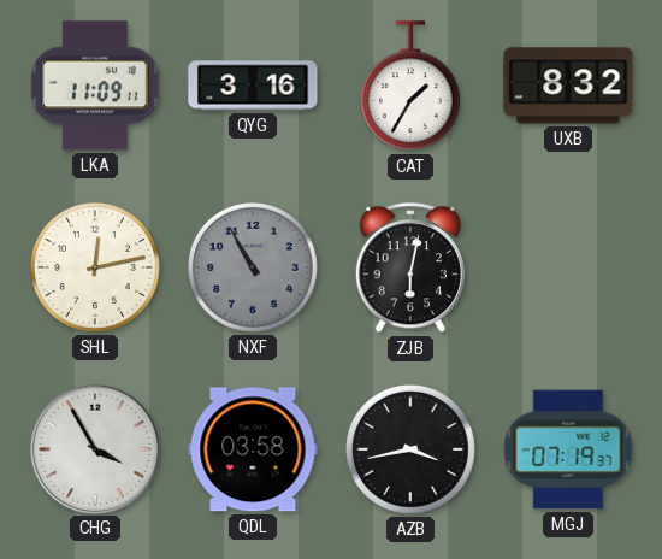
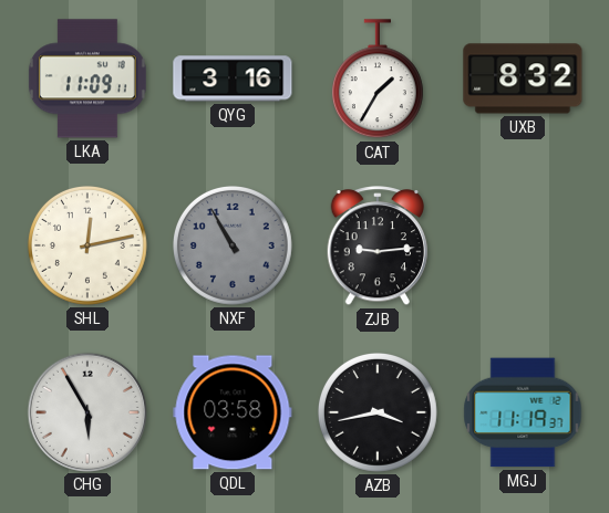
ZJB: 6:02 -> 9:14 (378, 247)
CHG: 3:55 -> 5:55 (86, 411)
MGJ: 07:19 -> 11:19 (523, 412)
